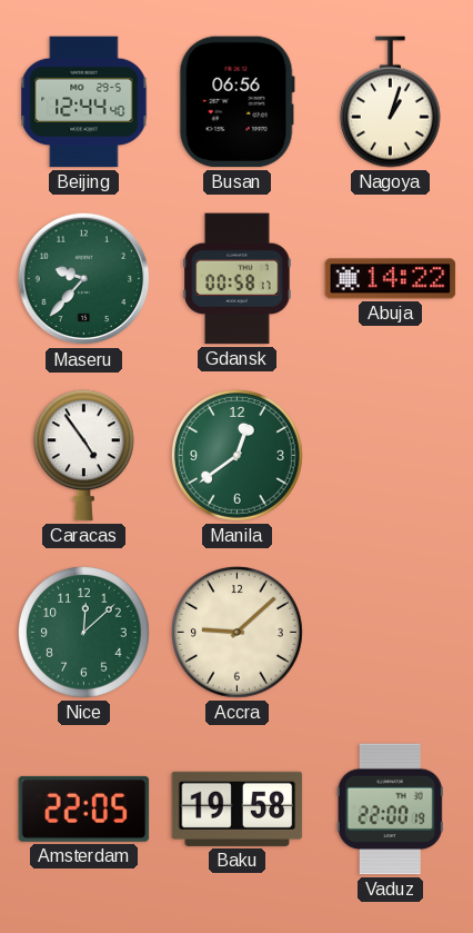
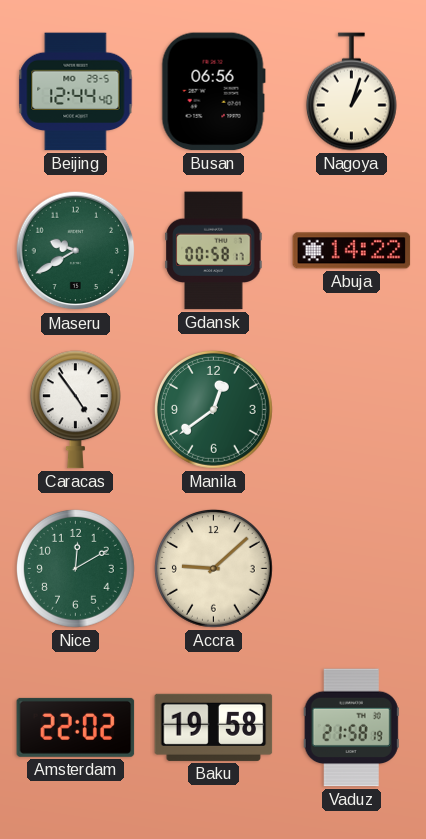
Maseru: 9:37 -> 9:40 (76, 251)
Nice: 12:08 -> 12:10 (75, 568)
Amsterdam: 22:05 -> 22:02 (76, 727)
Vaduz: 22:00 -> 21:58 (351, 728)
